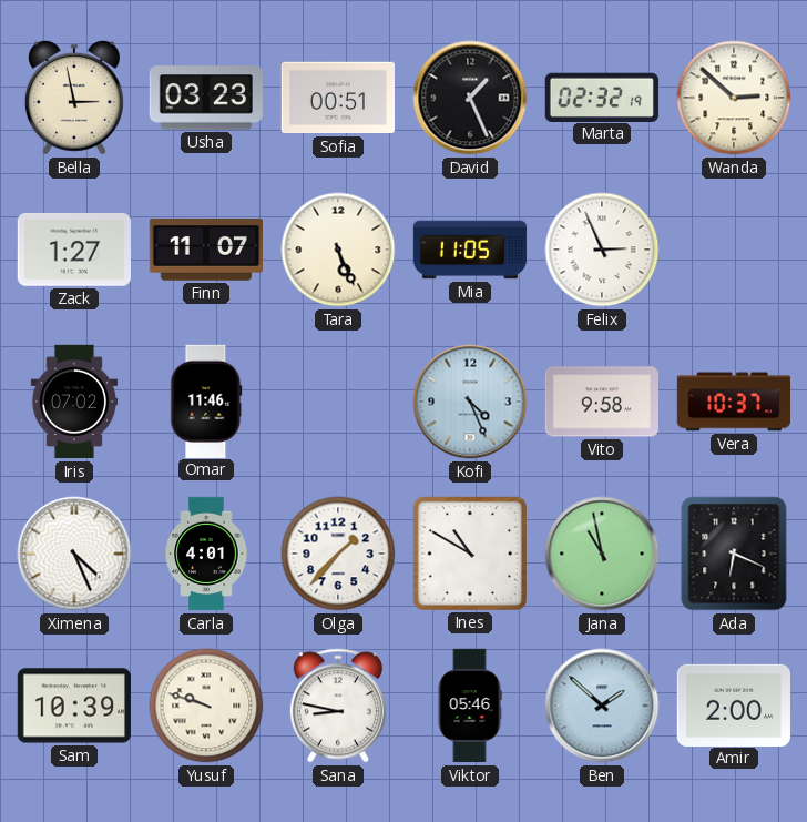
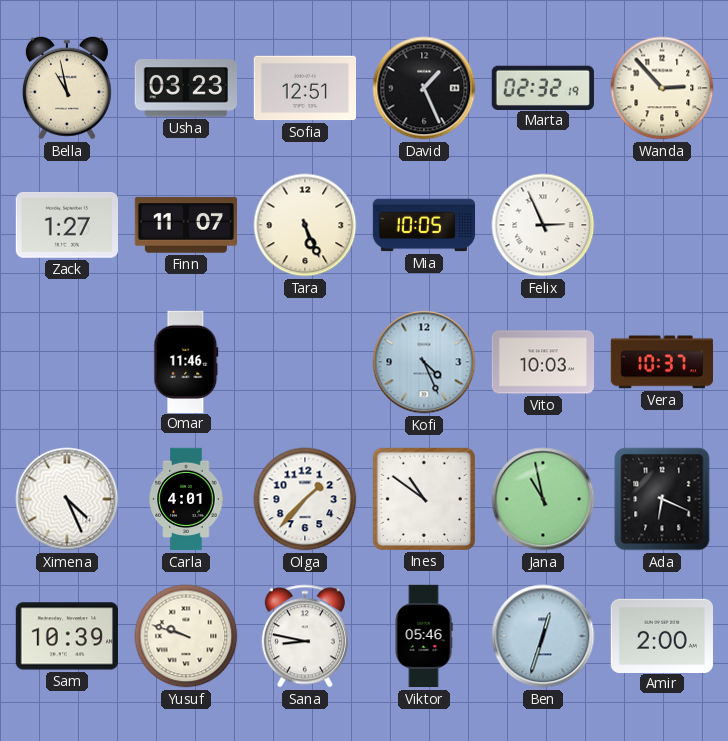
Bella: 2:58 -> 10:58 (67, 88)
Sofia: 00:51 -> 12:51 (304, 88)
Wanda: 2:52 -> 2:53 (662, 88)
Mia: 11:05 -> 10:05 (424, 225)
Iris: 07:02 -> none (73, 402)
Vito: 9:58 -> 10:03 (542, 362)
Ines: 10:50 -> 10:51 (424, 499)
Ben: 1:52 -> 12:33 (543, 636)
